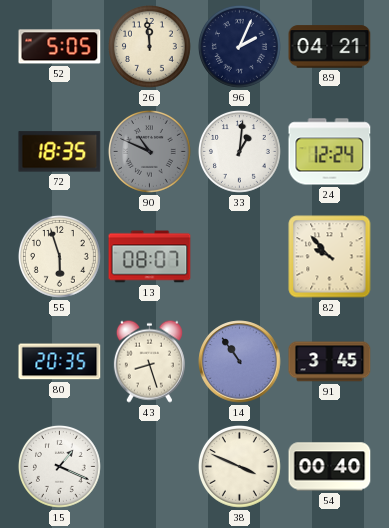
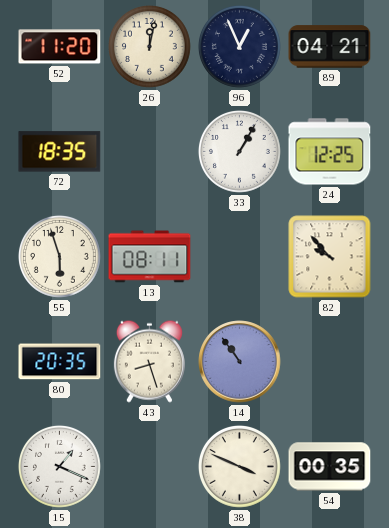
52: 5:05 -> 11:20 (60, 47)
26: 11:59 -> 12:02 (150, 47)
96: 2:04 -> 12:56 (240, 47)
90: 10:49 -> none (150, 152)
33: 1:01 -> 1:05 (240, 152)
24: 12:24 -> 12:25 (330, 152)
13: 08:07 -> 08:11 (150, 257)
91: 3:45 -> none (330, 362)
54: 00:40 -> 00:35 (330, 467)
